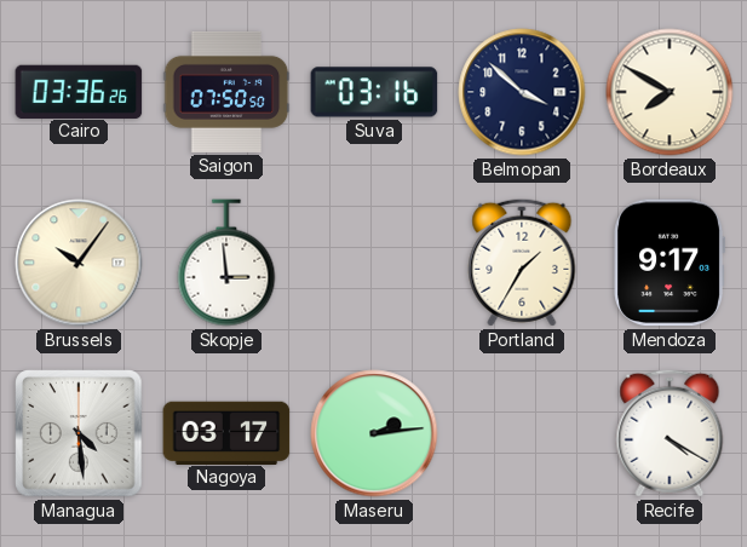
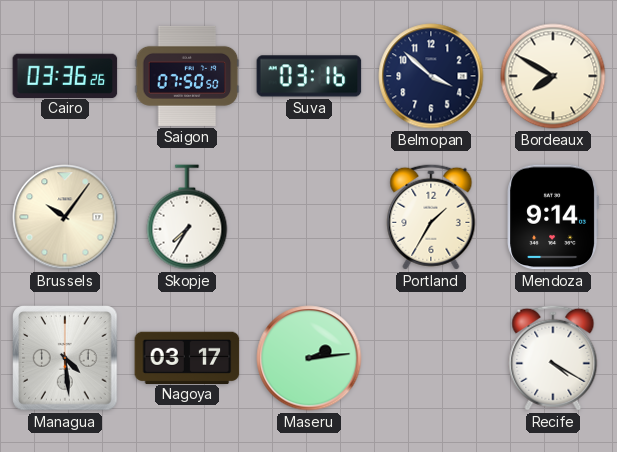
Skopje: 2:59 -> 7:35 (187, 217)
Mendoza: 9:17 -> 9:14 (553, 217)
